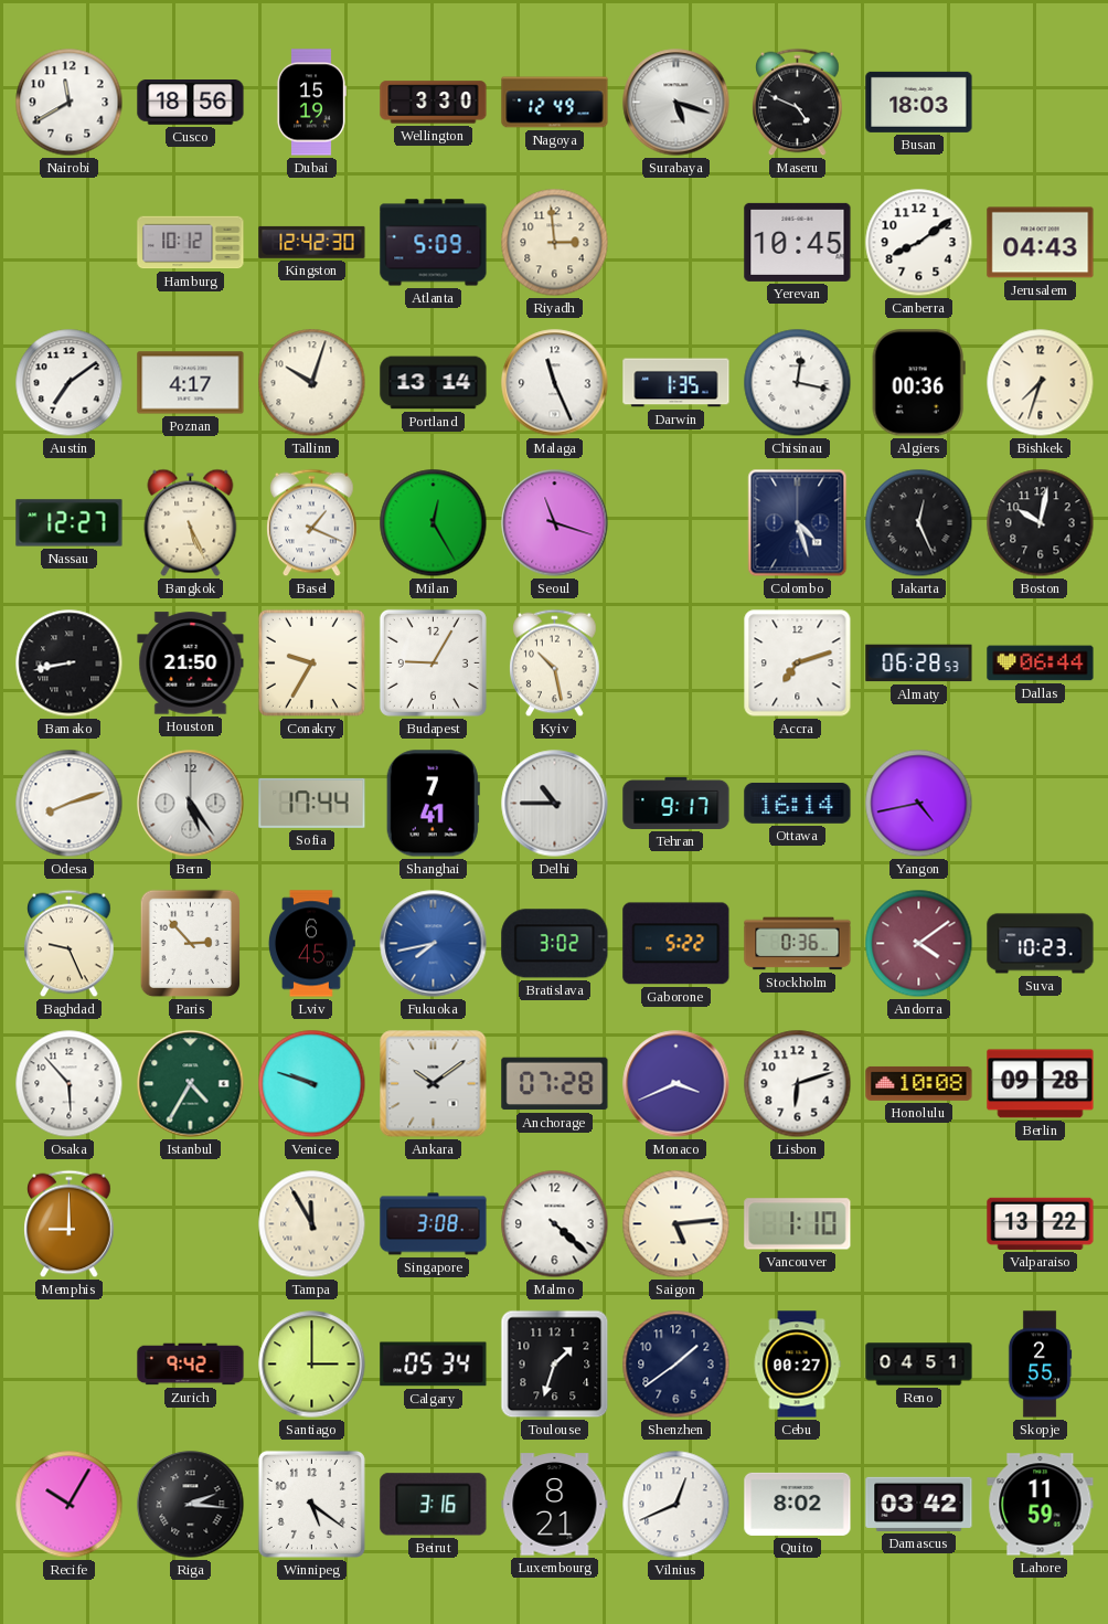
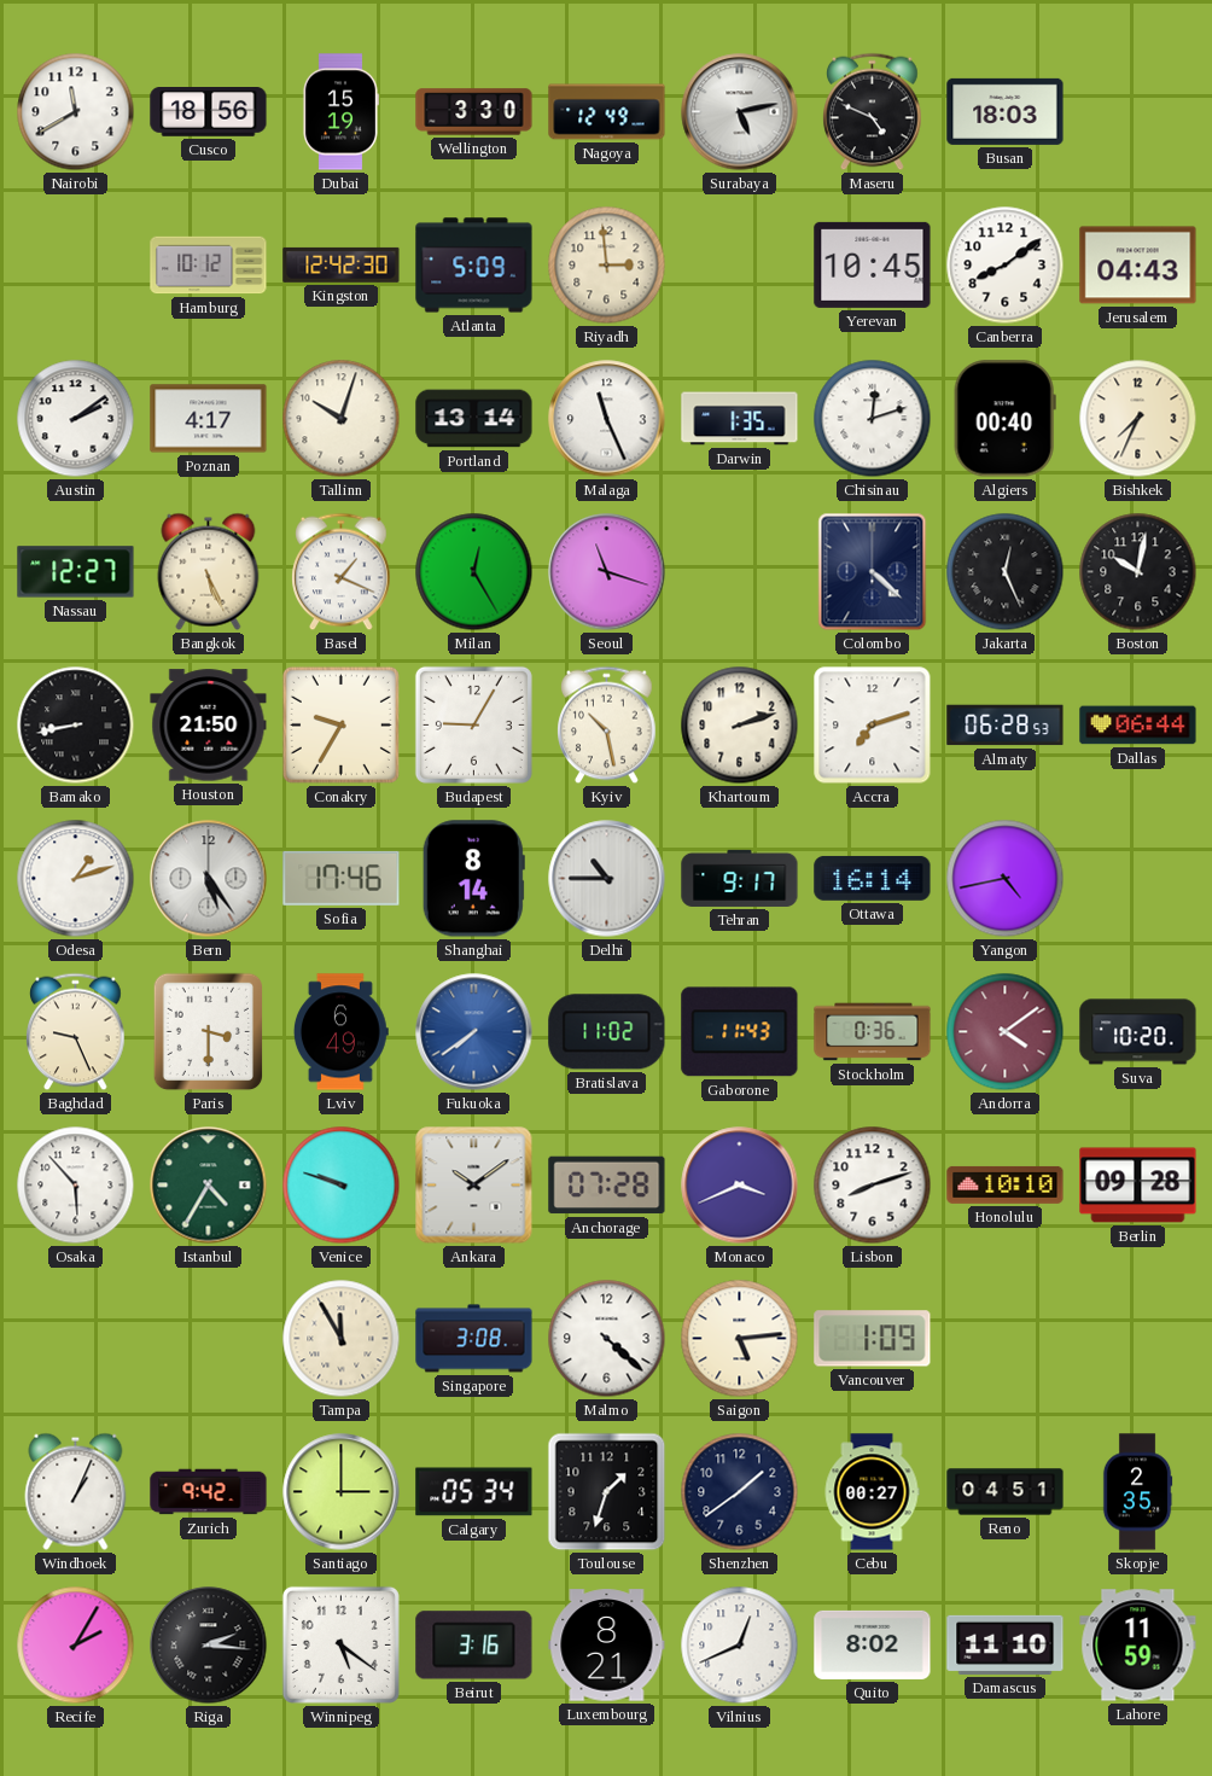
Surabaya: 5:18 -> 5:13 (740, 112)
Austin: 7:09 -> 2:09 (76, 419)
Chisinau: 12:17 -> 12:12 (873, 419)
Algiers: 00:36 -> 00:40 (1004, 419)
Bishkek: 7:33 -> 7:34 (1138, 419)
Colombo: 4:27 -> 4:22 (873, 572)
Khartoum: none -> 2:12 (740, 726)
Odesa: 8:12 -> 1:12 (76, 879)
Sofia: 17:44 -> 17:46 (342, 878)
Shanghai: 7:41 -> 8:14 (473, 879)
Paris: 2:53 -> 3:30 (209, 1032)
Lviv: 6:45 -> 6:49 (340, 1032)
Fukuoka: 7:43 -> 7:39 (474, 1032)
Bratislava: 3:02 -> 11:02 (607, 1032)
Gaborone: 5:22 -> 11:43 (740, 1032)
Suva: 10:23 -> 10:20 (1138, 1032)
Lisbon: 6:12 -> 8:12 (873, 1186)
Honolulu: 10:08 -> 10:10 (1006, 1184)
Memphis: 9:00 -> none (70, 1224)
Vancouver: 1:10 -> 1:09 (873, 1339)
Valparaiso: 13:22 -> none (1041, 1223)
Windhoek: none -> 1:04 (76, 1491)
Skopje: 2:55 -> 2:35 (1137, 1492)
Recife: 10:05 -> 2:05 (76, 1646)
Damascus: 03:42 -> 11:10 (1006, 1644)
